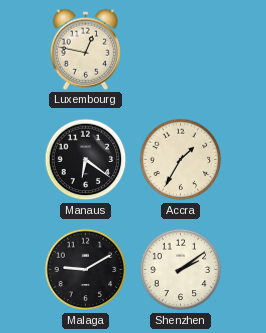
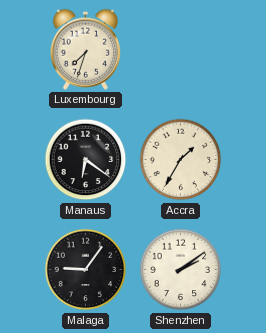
Luxembourg: 12:47 -> 7:33 (85, 49)
Malaga: 9:10 -> 9:06 (86, 270)
